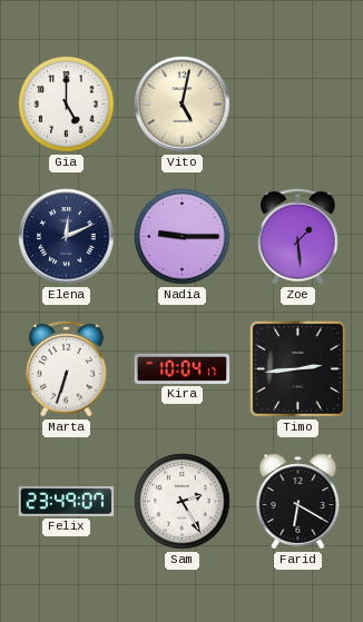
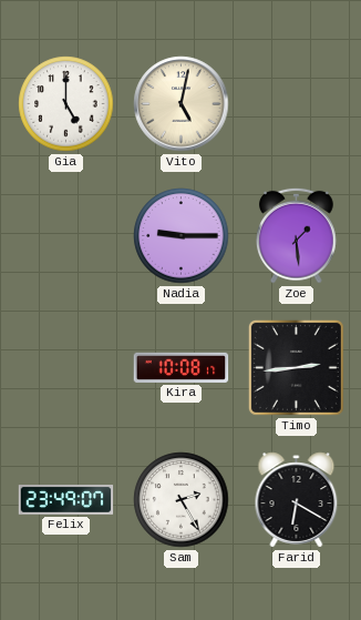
Elena: 12:11 -> none (67, 237)
Marta: 6:33 -> none (67, 368)
Kira: 10:04 -> 10:08 (182, 367)
